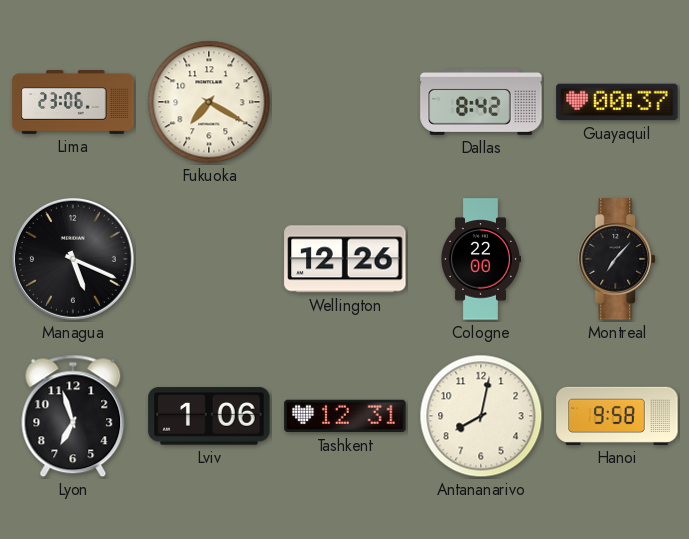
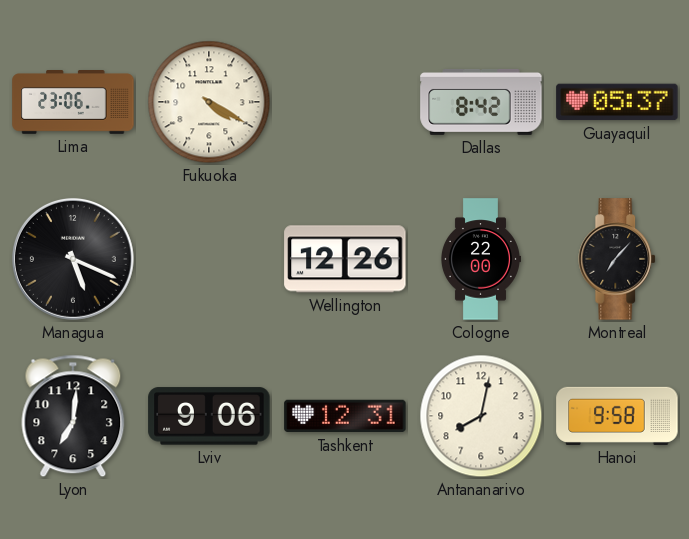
Fukuoka: 7:20 -> 4:20 (209, 102)
Guayaquil: 00:37 -> 05:37 (617, 102)
Lyon: 6:57 -> 7:01 (73, 416)
Lviv: 1:06 -> 9:06 (209, 416)
